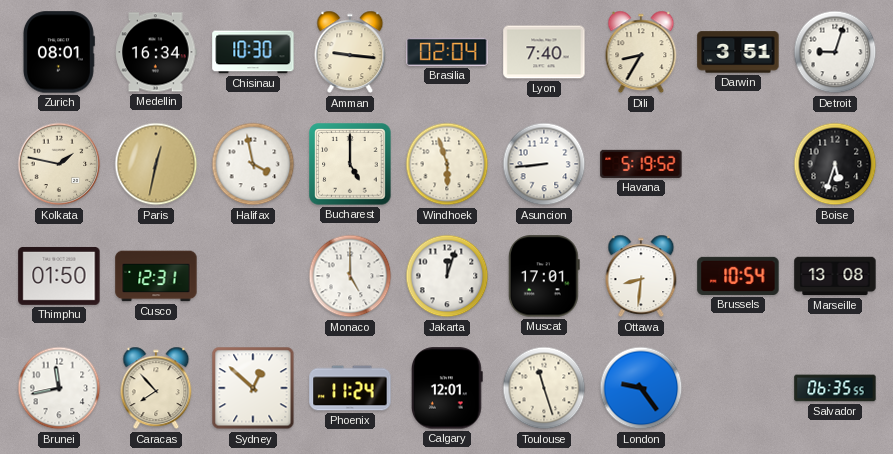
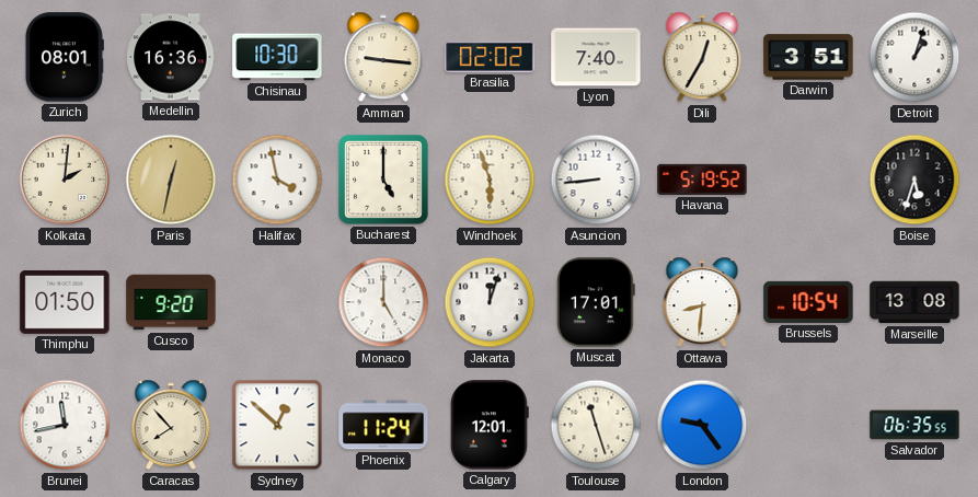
Medellin: 16:34 -> 16:36 (171, 57)
Brasilia: 02:04 -> 02:02 (490, 57)
Dili: 8:35 -> 12:35 (702, 57)
Detroit: 9:03 -> 1:03 (914, 57)
Kolkata: 1:47 -> 2:01 (65, 180)
Cusco: 12:31 -> 9:20 (171, 302)
